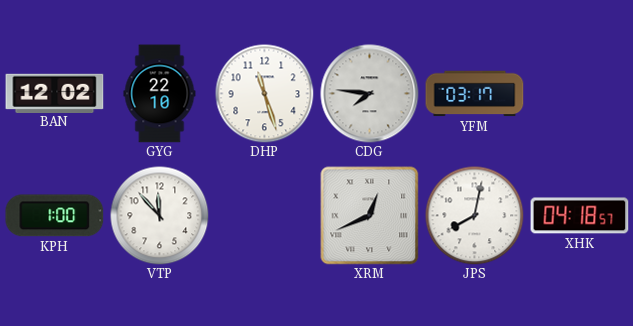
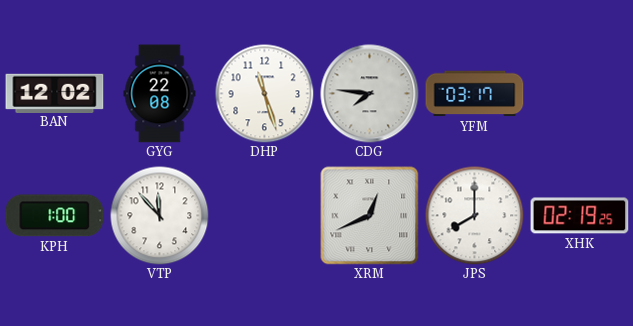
GYG: 22:10 -> 22:08 (160, 94)
JPS: 8:02 -> 8:00 (475, 216)
XHK: 04:18 -> 02:19 (580, 216)
